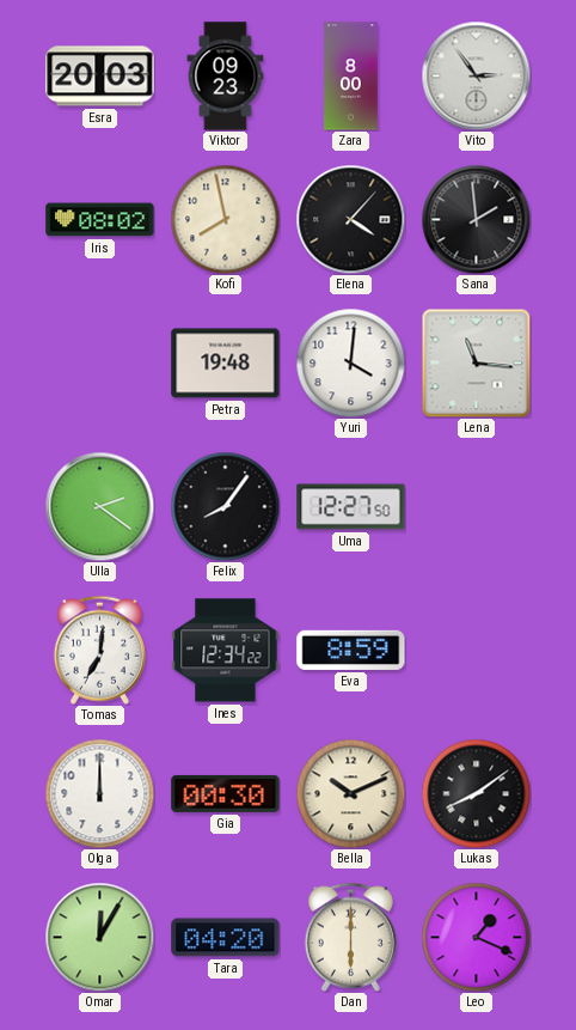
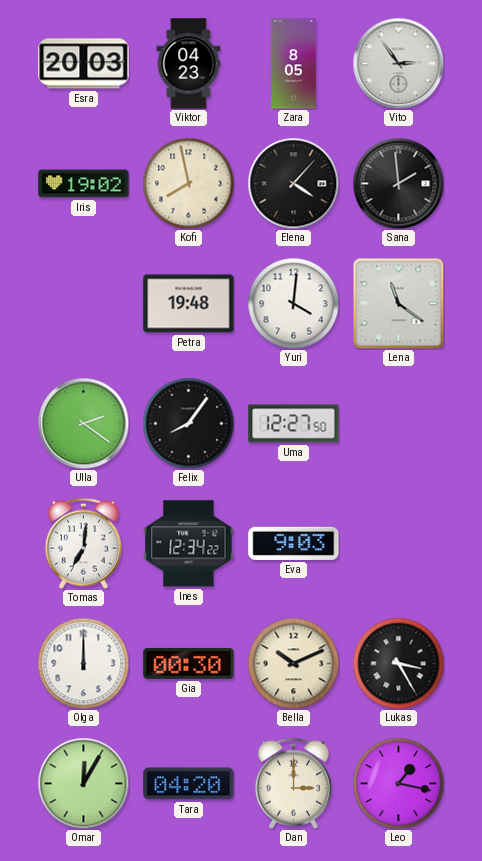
Viktor: 09:23 -> 04:23 (189, 64)
Zara: 8:00 -> 8:05 (294, 64)
Iris: 08:02 -> 19:02 (84, 184)
Lena: 11:16 -> 11:21 (398, 303)
Eva: 8:59 -> 9:03 (294, 543)
Lukas: 8:09 -> 3:25 (398, 663)
Dan: 6:00 -> 3:00 (293, 783)
Leo: 1:19 -> 1:17 (398, 783)
